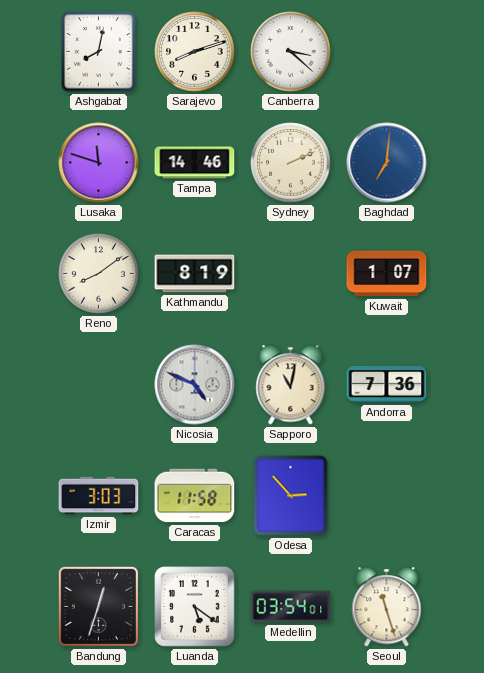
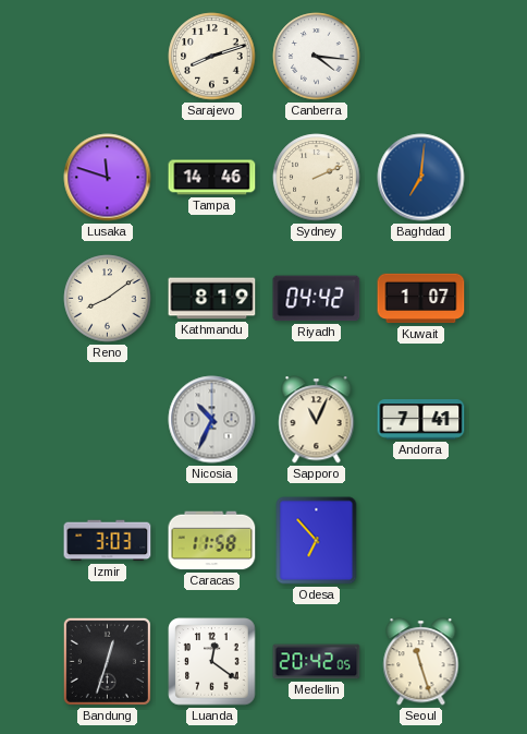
Ashgabat: 8:02 -> none (99, 52)
Canberra: 3:22 -> 4:16 (317, 57)
Riyadh: none -> 04:42 (317, 299)
Nicosia: 4:49 -> 10:34 (212, 420)
Sapporo: 11:02 -> 11:04 (317, 420)
Andorra: 7:36 -> 7:41 (421, 420)
Odesa: 2:53 -> 6:53 (317, 541)
Luanda: 5:21 -> 12:21 (212, 662)
Medellin: 03:54 -> 20:42 (317, 662)
